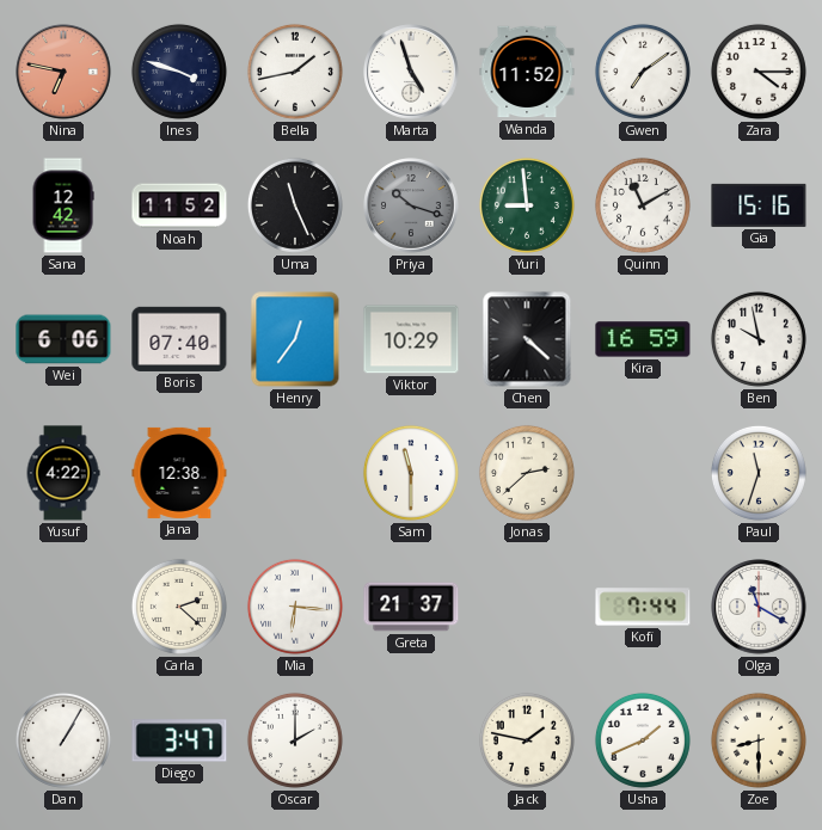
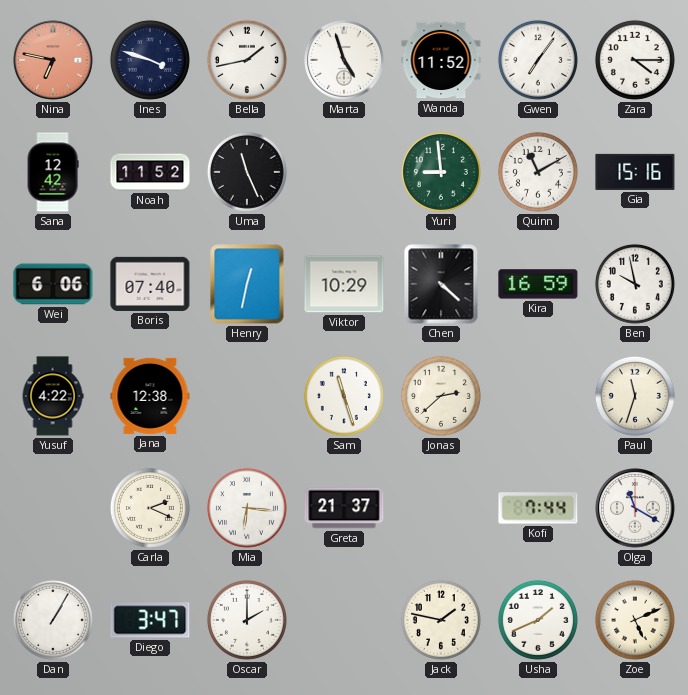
Gwen: 7:09 -> 7:06 (538, 60)
Priya: 10:18 -> none (411, 205)
Henry: 12:36 -> 12:32 (247, 284)
Sam: 11:30 -> 11:27 (344, 396)
Carla: 2:22 -> 2:19 (150, 508)
Zoe: 8:30 -> 5:11 (635, 620)
